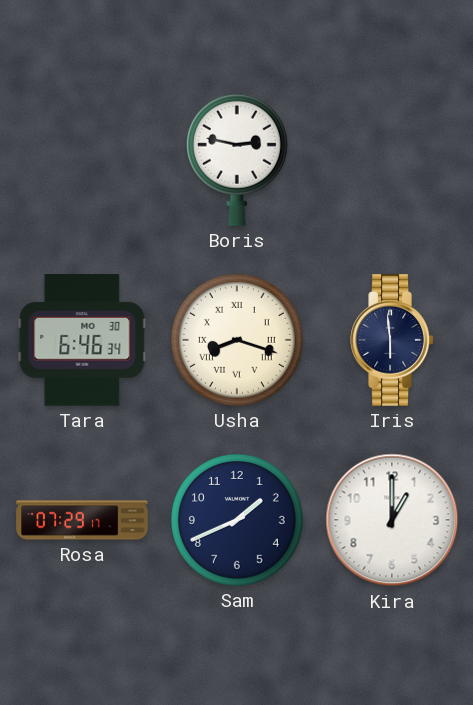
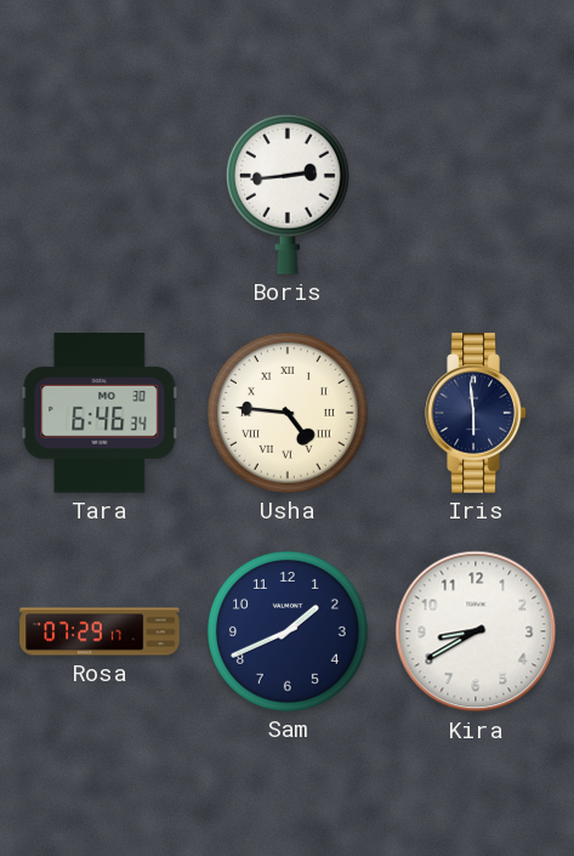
Boris: 2:47 -> 2:44 (288, 194)
Usha: 8:18 -> 4:46 (288, 413)
Kira: 1:00 -> 8:40 (476, 631)
